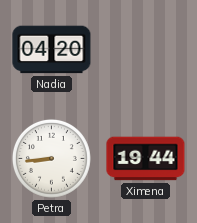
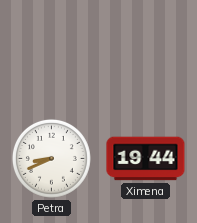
Nadia: 04:20 -> none (52, 50)
Petra: 8:44 -> 8:41 (51, 158)
